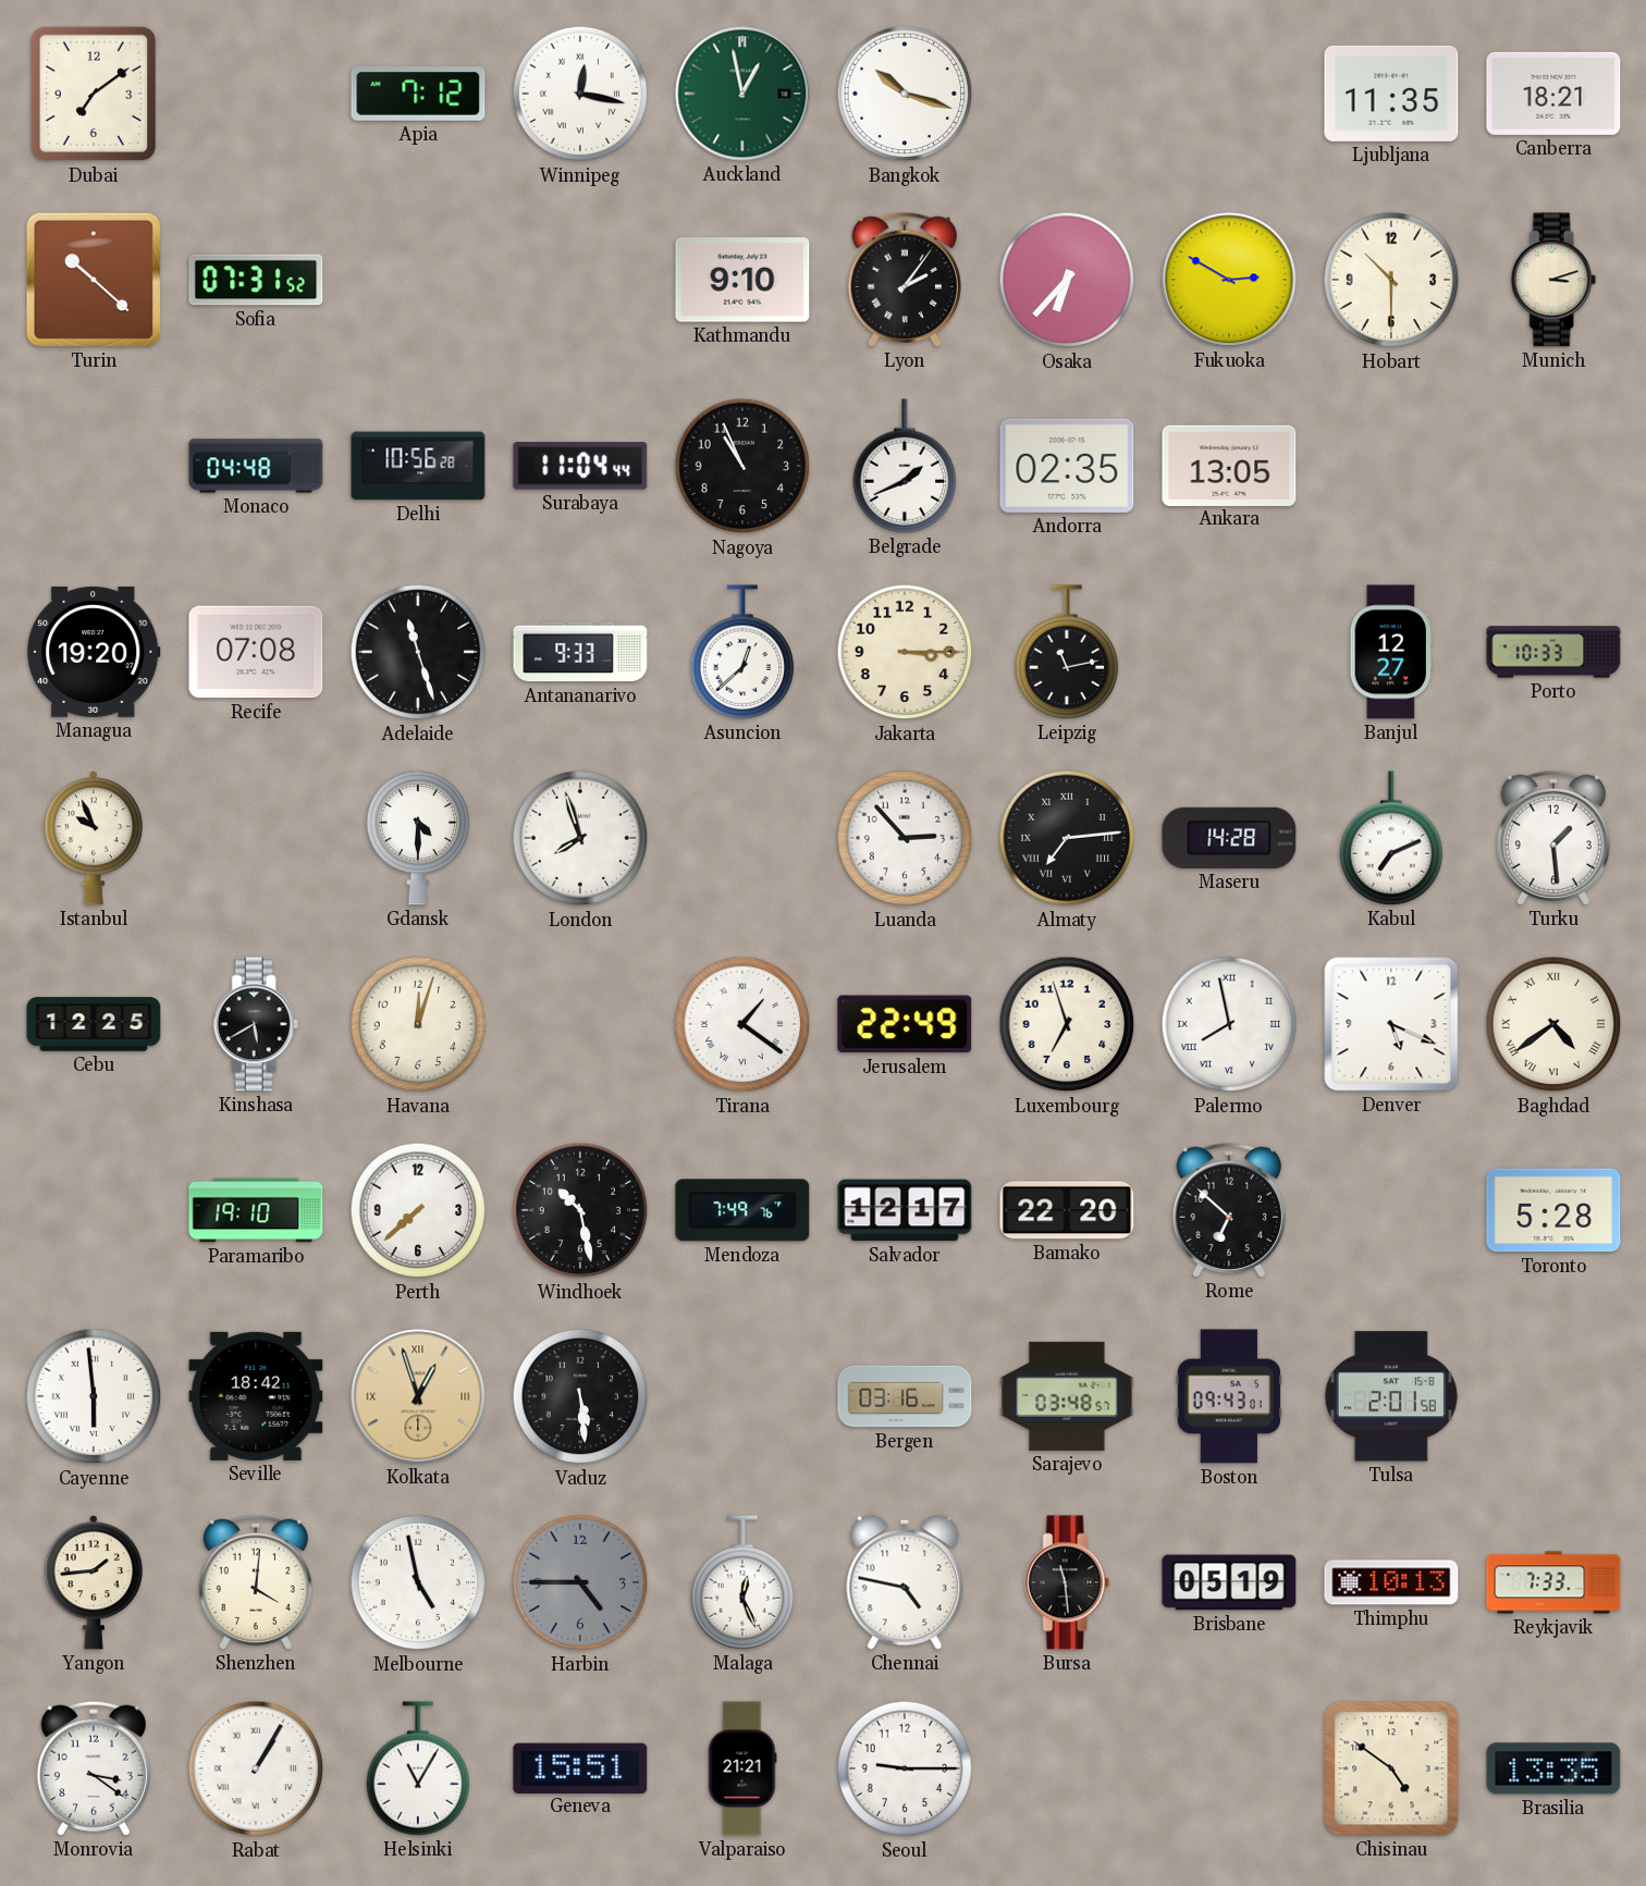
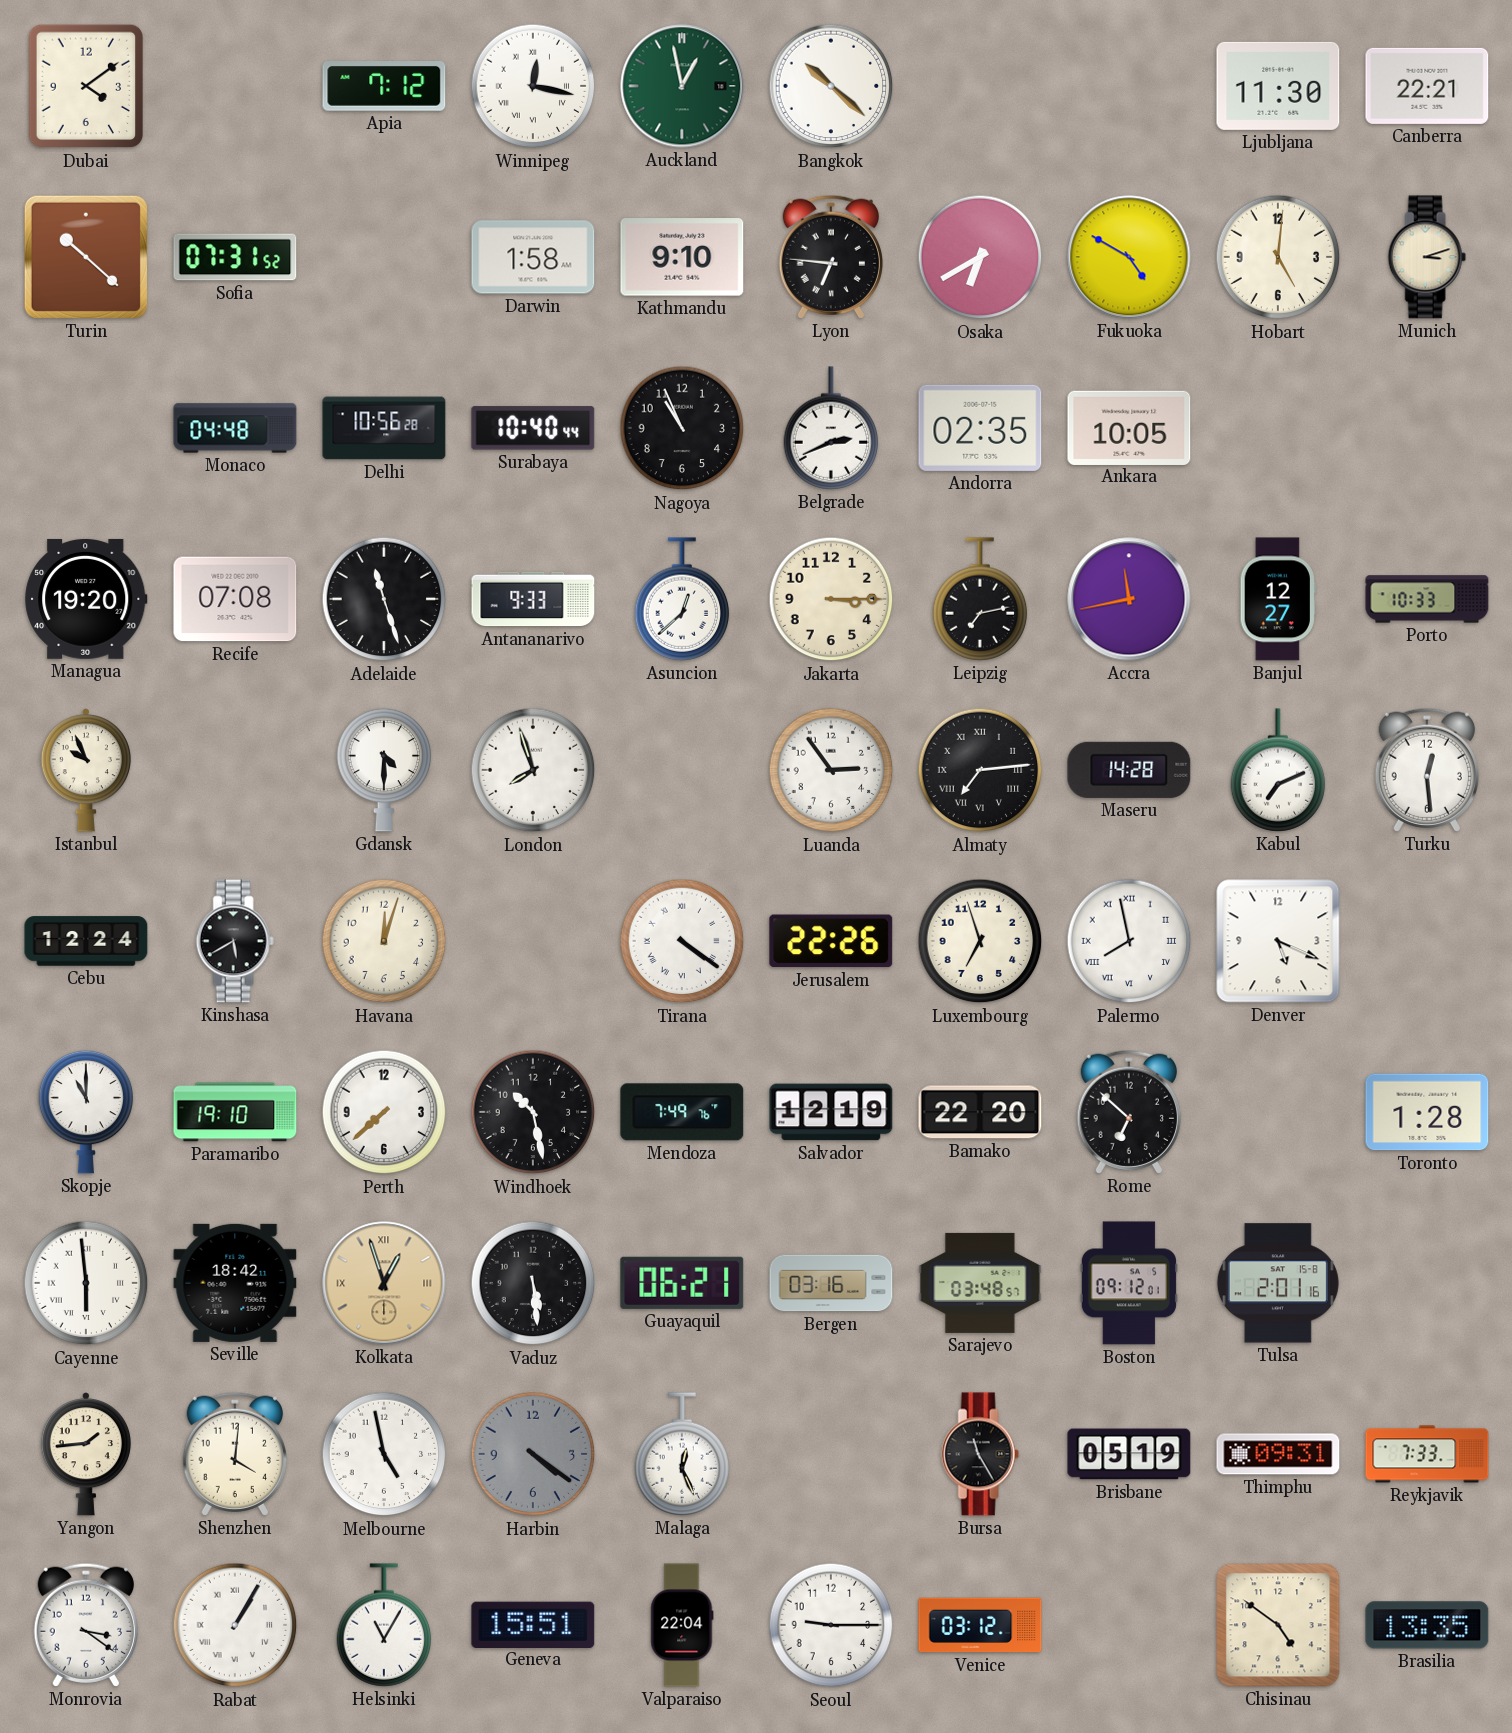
Dubai: 7:09 -> 4:09 (86, 86)
Bangkok: 10:18 -> 10:22 (831, 86)
Ljubljana: 11:35 -> 11:30 (1278, 86)
Canberra: 18:21 -> 22:21 (1427, 86)
Darwin: none -> 1:58 (533, 257)
Lyon: 2:06 -> 6:46 (831, 257)
Osaka: 6:37 -> 6:40 (980, 257)
Fukuoka: 2:50 -> 4:50 (1129, 257)
Hobart: 10:30 -> 5:01 (1278, 257)
Surabaya: 11:04 -> 10:40 (533, 428)
Belgrade: 1:41 -> 2:41 (831, 428)
Ankara: 13:05 -> 10:05 (1129, 427)
Leipzig: 11:13 -> 7:13 (980, 599)
Accra: none -> 11:43 (1129, 599)
Luanda: 2:53 -> 2:54 (831, 770)
Turku: 1:29 -> 12:29 (1427, 770)
Cebu: 12:25 -> 12:24 (86, 941)
Tirana: 1:21 -> 4:21 (682, 941)
Jerusalem: 22:49 -> 22:26 (831, 941)
Baghdad: 4:39 -> none (1553, 1024)
Skopje: none -> 11:00 (86, 1112)
Salvador: 12:17 -> 12:19 (831, 1112)
Toronto: 5:28 -> 1:28 (1427, 1112)
Guayaquil: none -> 06:21 (682, 1283)
Boston: 09:43 -> 09:12 (1129, 1283)
Tulsa: 2:01:58 -> 2:01:16 (1278, 1283)
Harbin: 4:45 -> 4:21 (533, 1454)
Chennai: 4:47 -> none (905, 1582)
Bursa: 11:29 -> 11:25 (980, 1454)
Thimphu: 10:13 -> 09:31 (1278, 1454)
Valparaiso: 21:21 -> 22:04 (682, 1625)
Venice: none -> 03:12 (980, 1625)
